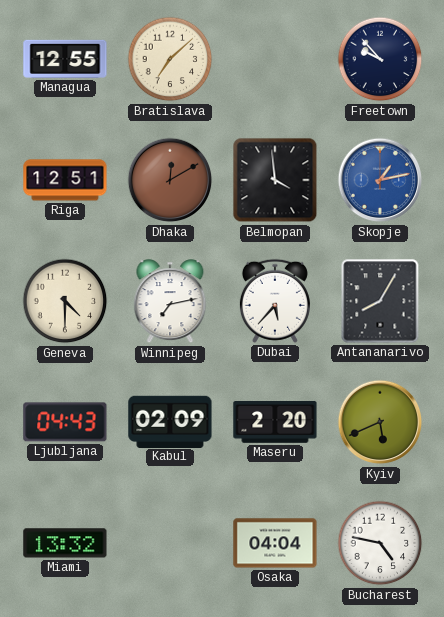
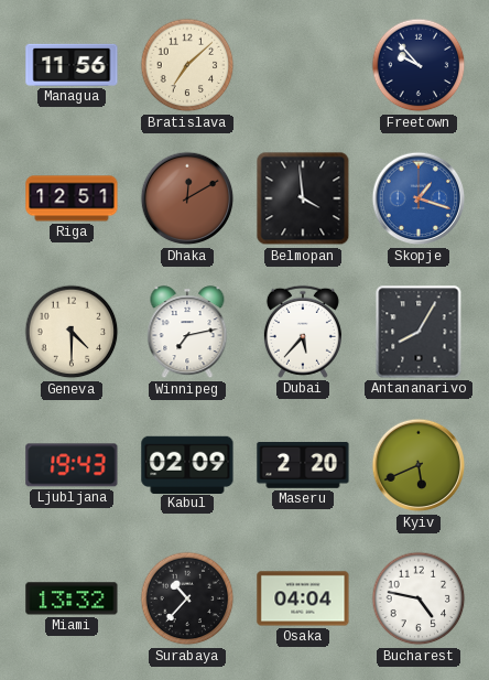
Managua: 12:55 -> 11:56 (72, 65)
Skopje: 1:13 -> 1:18 (419, 198)
Ljubljana: 04:43 -> 19:43 (72, 465)
Surabaya: none -> 10:37 (187, 598)
